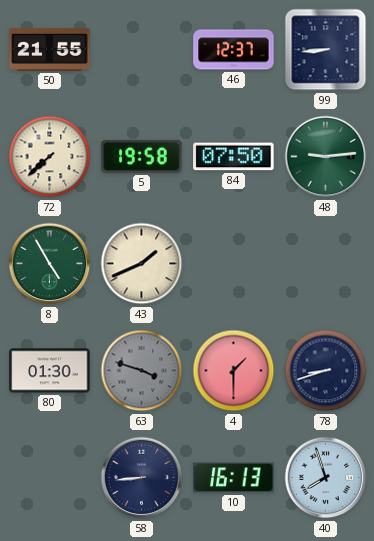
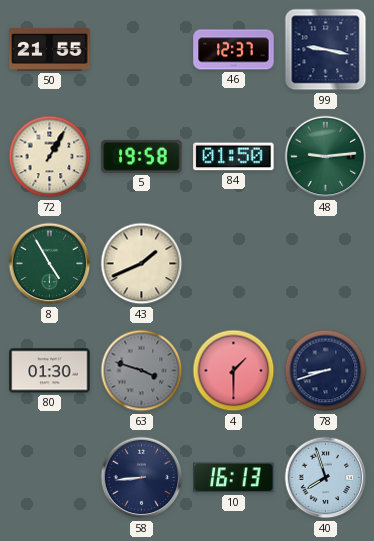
99: 8:44 -> 9:17 (326, 50)
72: 7:38 -> 1:05 (50, 157)
84: 07:50 -> 01:50 (234, 157)
